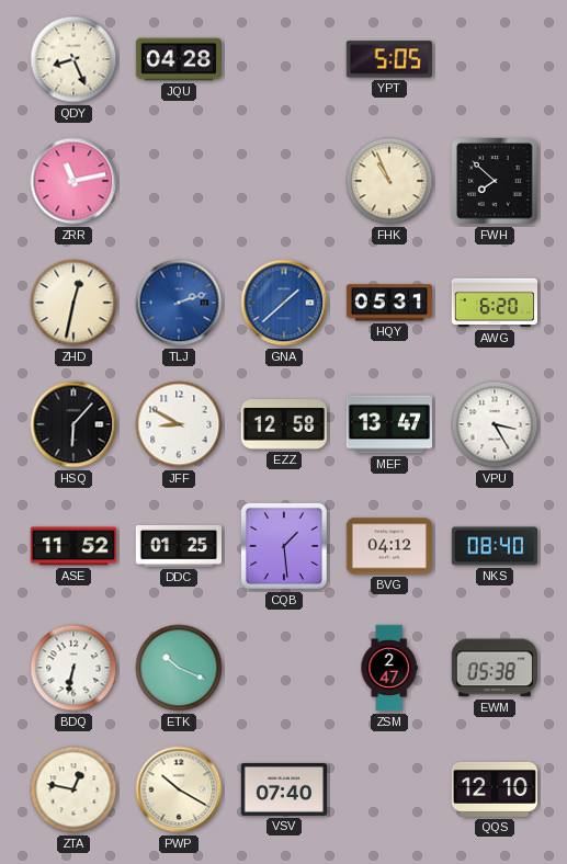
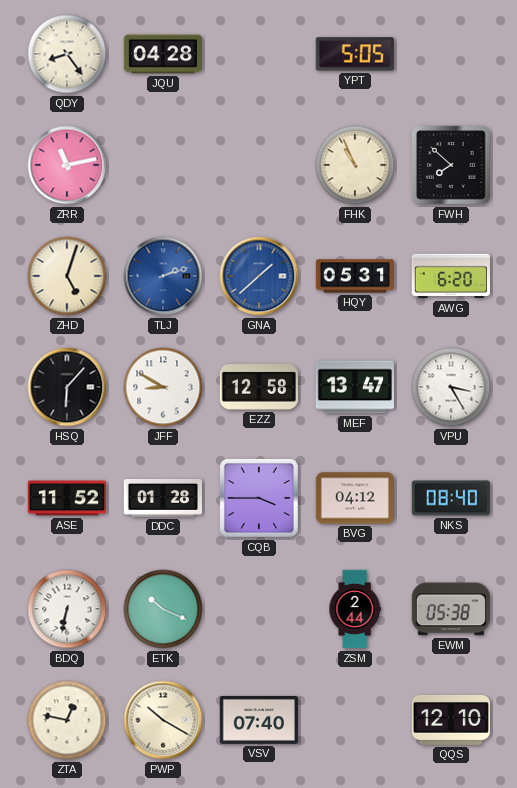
QDY: 8:26 -> 8:24 (67, 54)
ZHD: 12:32 -> 5:03 (67, 276)
DDC: 01:25 -> 01:28 (162, 498)
CQB: 1:29 -> 3:45 (259, 498)
ZSM: 2:47 -> 2:44 (355, 609)
